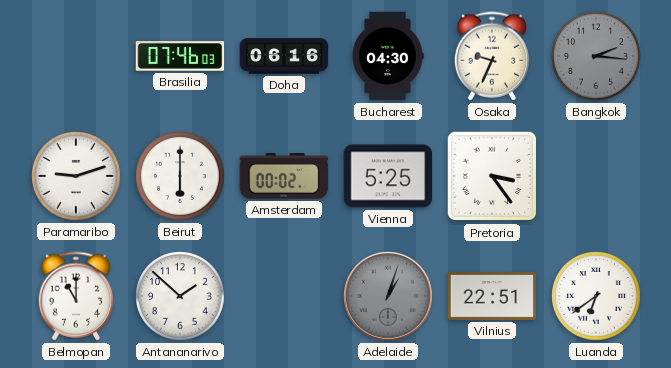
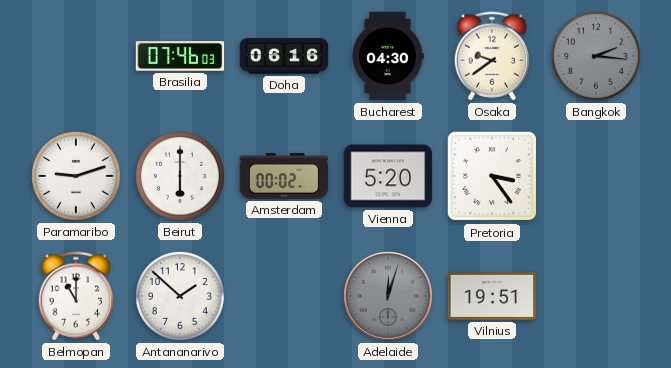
Osaka: 9:34 -> 9:39 (492, 56)
Vienna: 5:25 -> 5:20 (388, 176)
Adelaide: 1:03 -> 12:03 (389, 297)
Vilnius: 22:51 -> 19:51 (492, 296)
Luanda: 6:39 -> none (597, 297)
